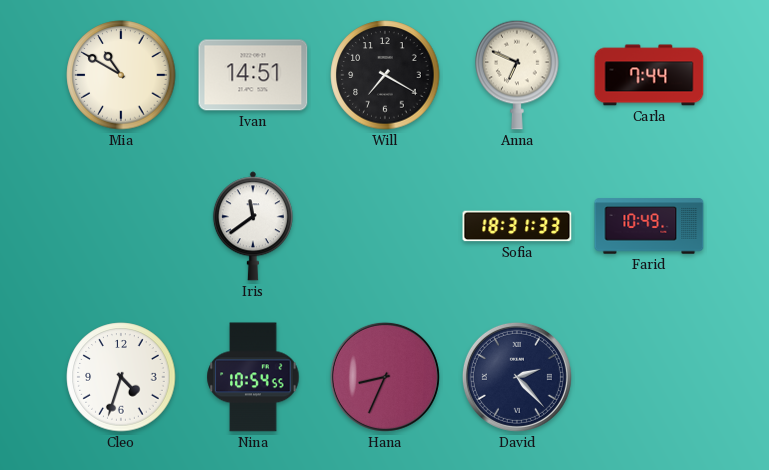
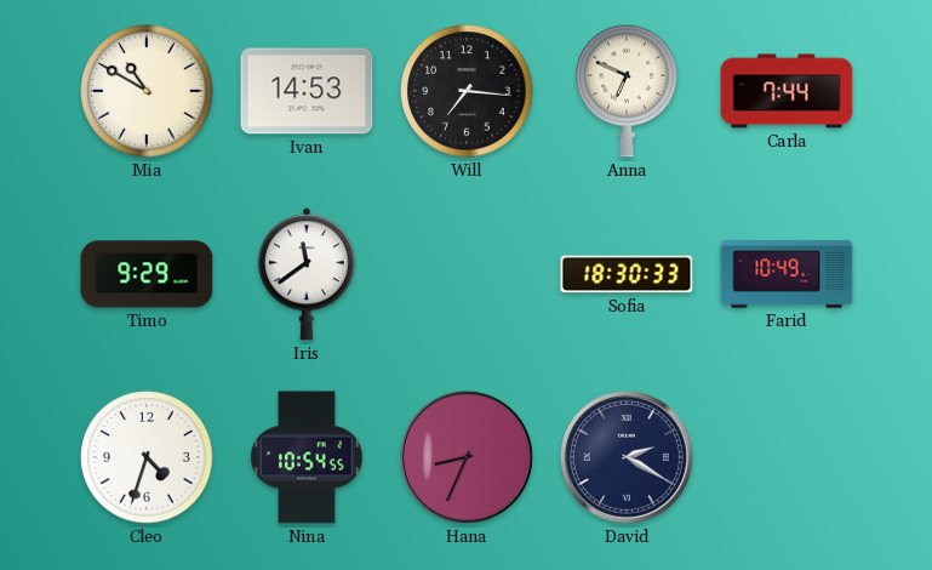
Ivan: 14:51 -> 14:53 (307, 91)
Will: 7:20 -> 7:16 (467, 91)
Timo: none -> 9:29 (147, 274)
Sofia: 18:31 -> 18:30 (627, 274)
David: 2:23 -> 2:20 (627, 457)
